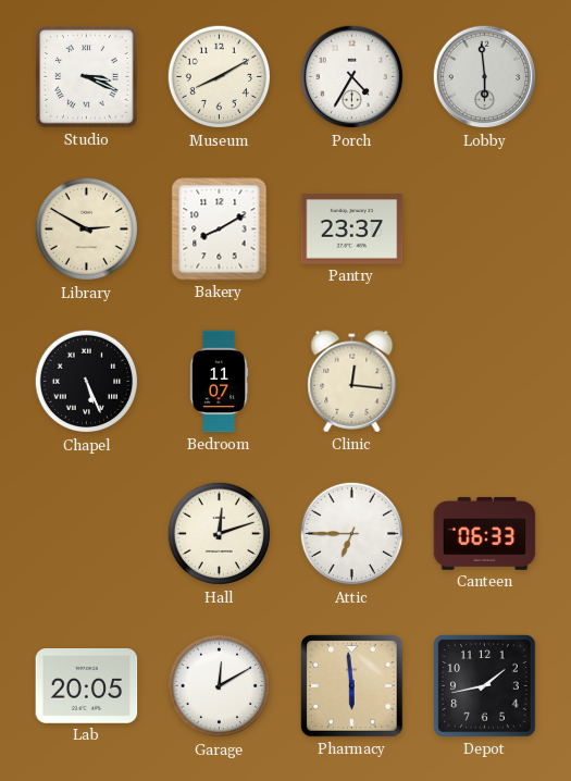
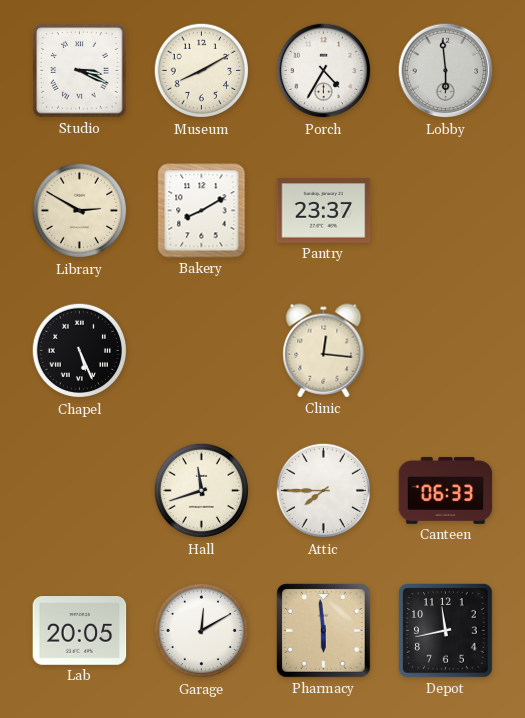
Bedroom: 11:07 -> none (219, 382)
Hall: 12:12 -> 11:42 (202, 491)
Attic: 6:45 -> 7:45 (324, 491)
Depot: 1:43 -> 11:43 (446, 631)
